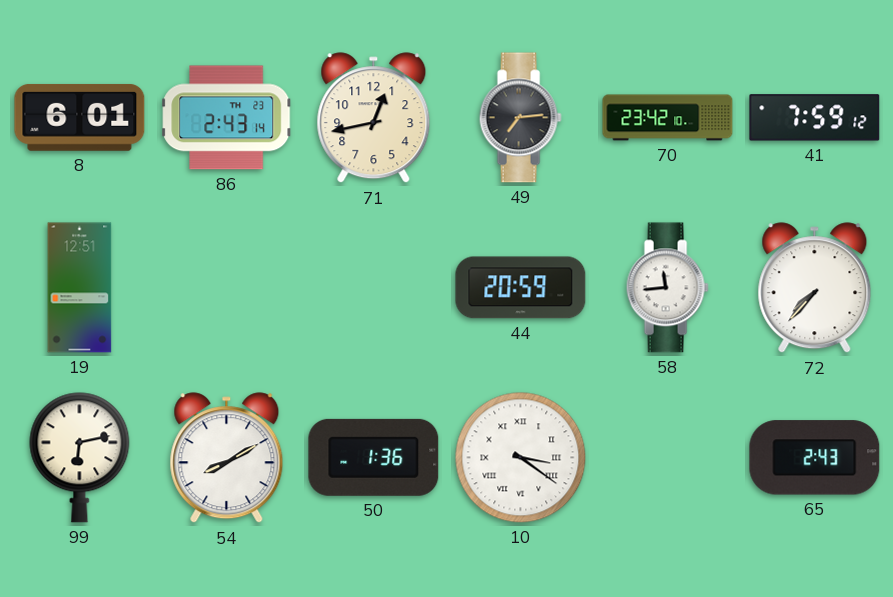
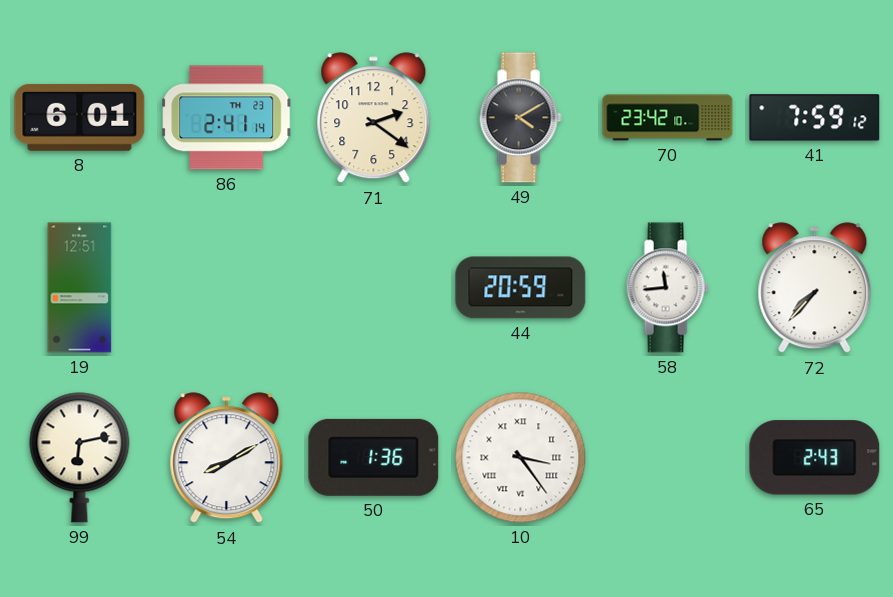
86: 2:43 -> 2:41 (227, 118)
71: 12:43 -> 2:21 (374, 118)
49: 7:14 -> 4:10 (520, 118)
10: 3:21 -> 3:24 (521, 458)
